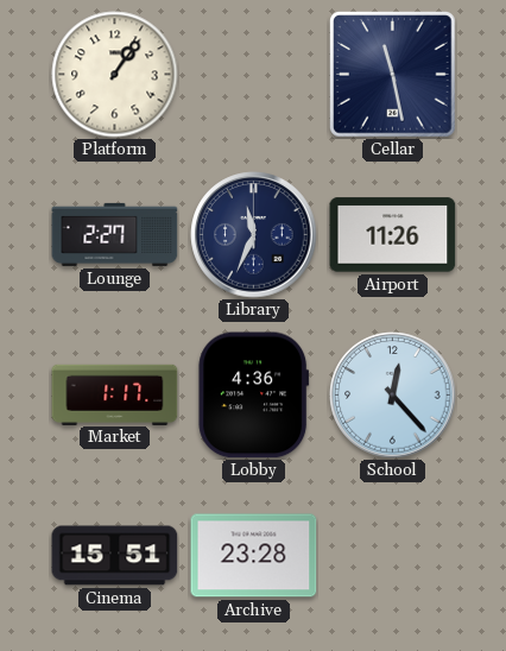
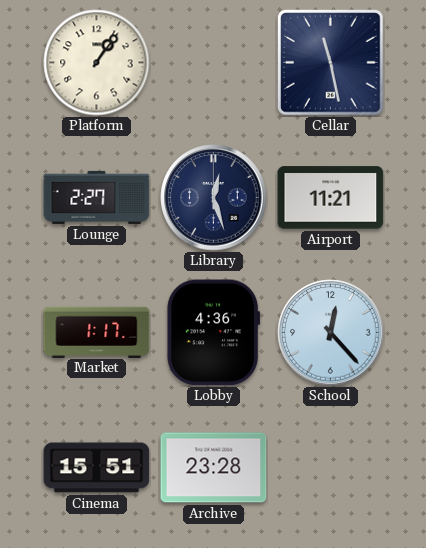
Library: 11:34 -> 12:27 (214, 198)
Airport: 11:26 -> 11:21 (331, 198)
